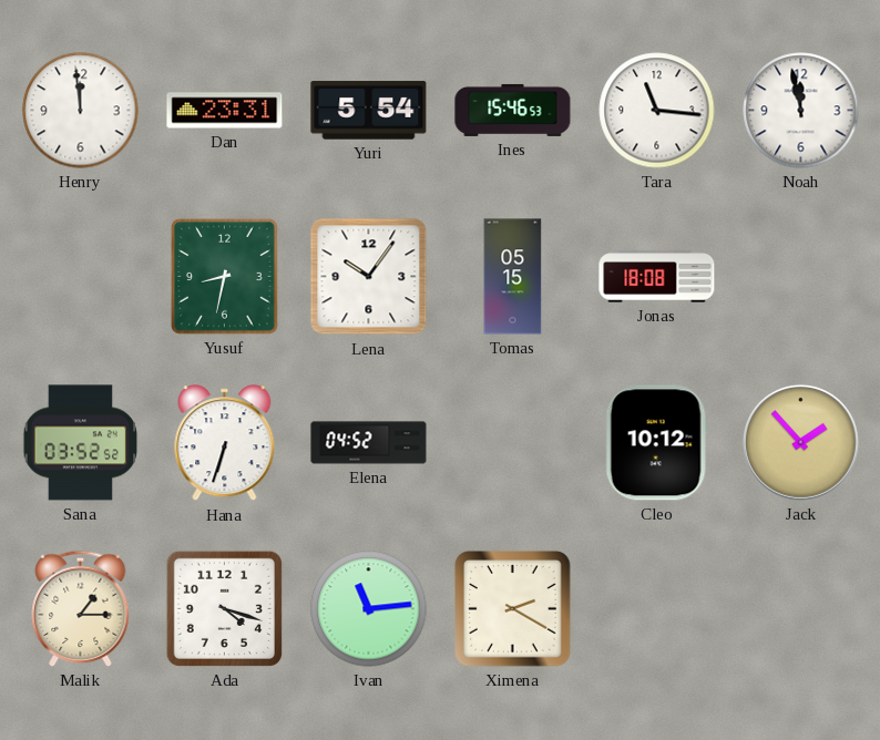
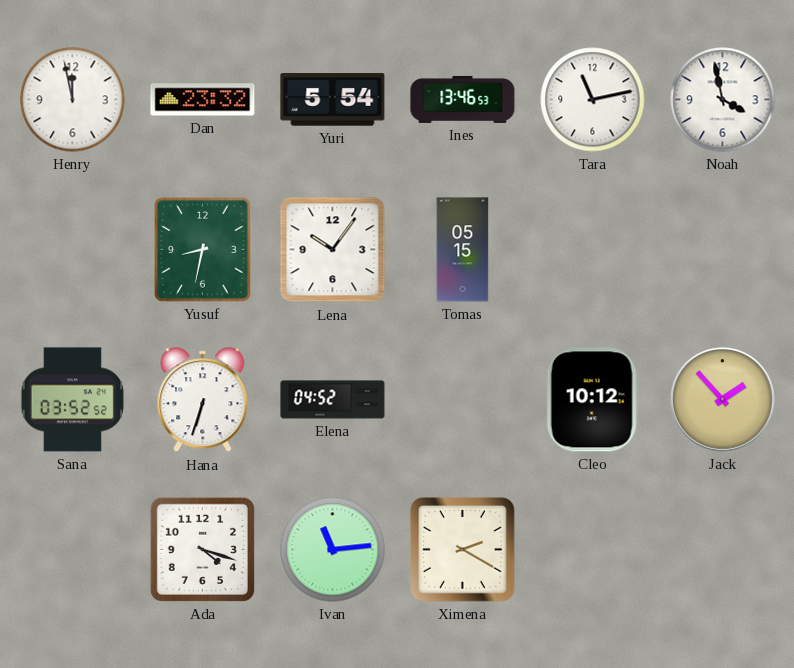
Henry: 11:59 -> 11:58 (73, 100)
Dan: 23:31 -> 23:32 (203, 100)
Ines: 15:46 -> 13:46 (463, 99)
Tara: 11:16 -> 11:13 (593, 100)
Noah: 11:58 -> 3:58 (723, 100)
Jonas: 18:08 -> none (657, 277)
Malik: 1:15 -> none (81, 608)
